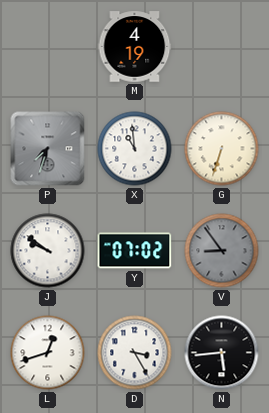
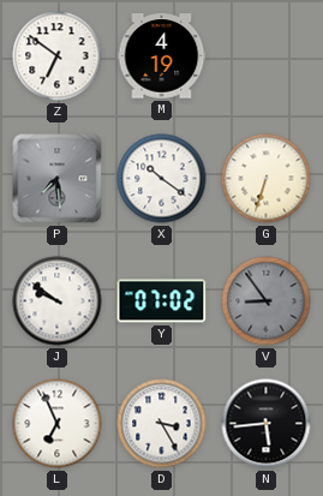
Z: none -> 6:51 (58, 56)
P: 7:33 -> 7:29 (58, 179)
X: 10:59 -> 10:21 (162, 179)
L: 12:42 -> 6:56 (58, 424)
